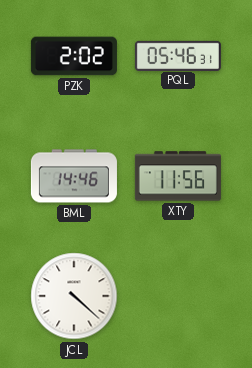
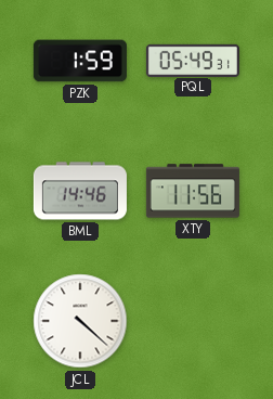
PZK: 2:02 -> 1:59 (80, 61)
PQL: 05:46 -> 05:49 (193, 60)
